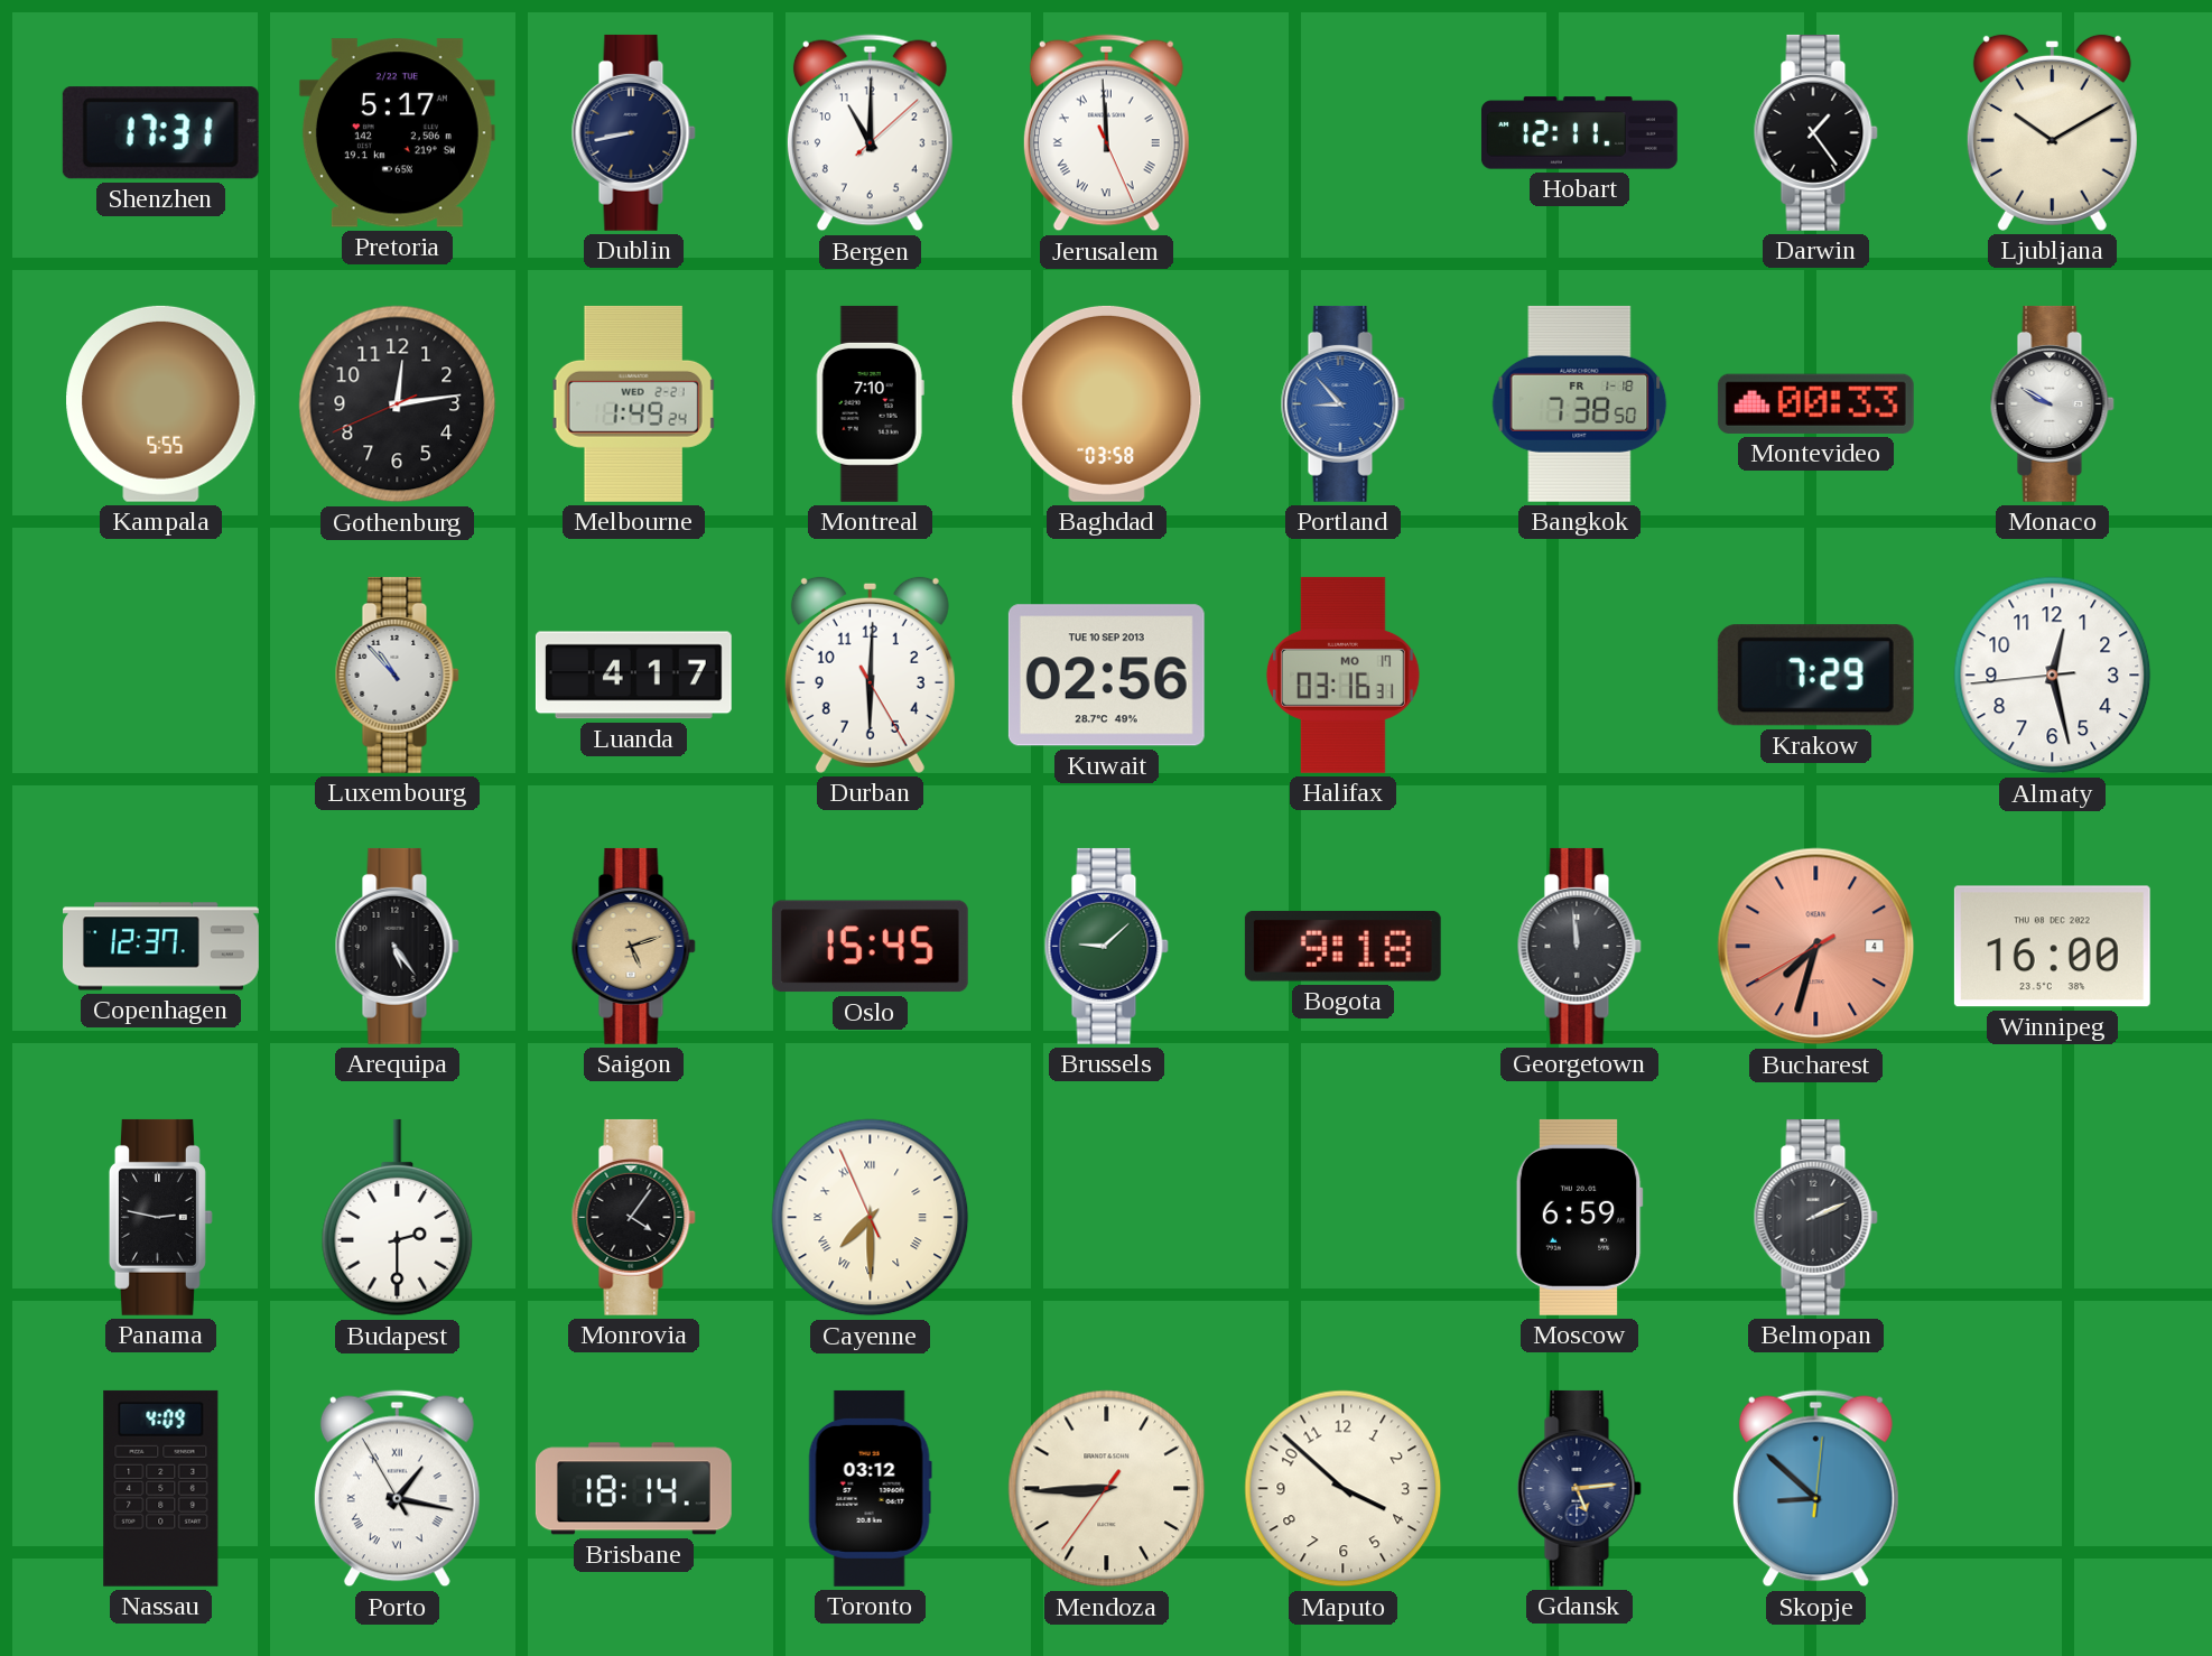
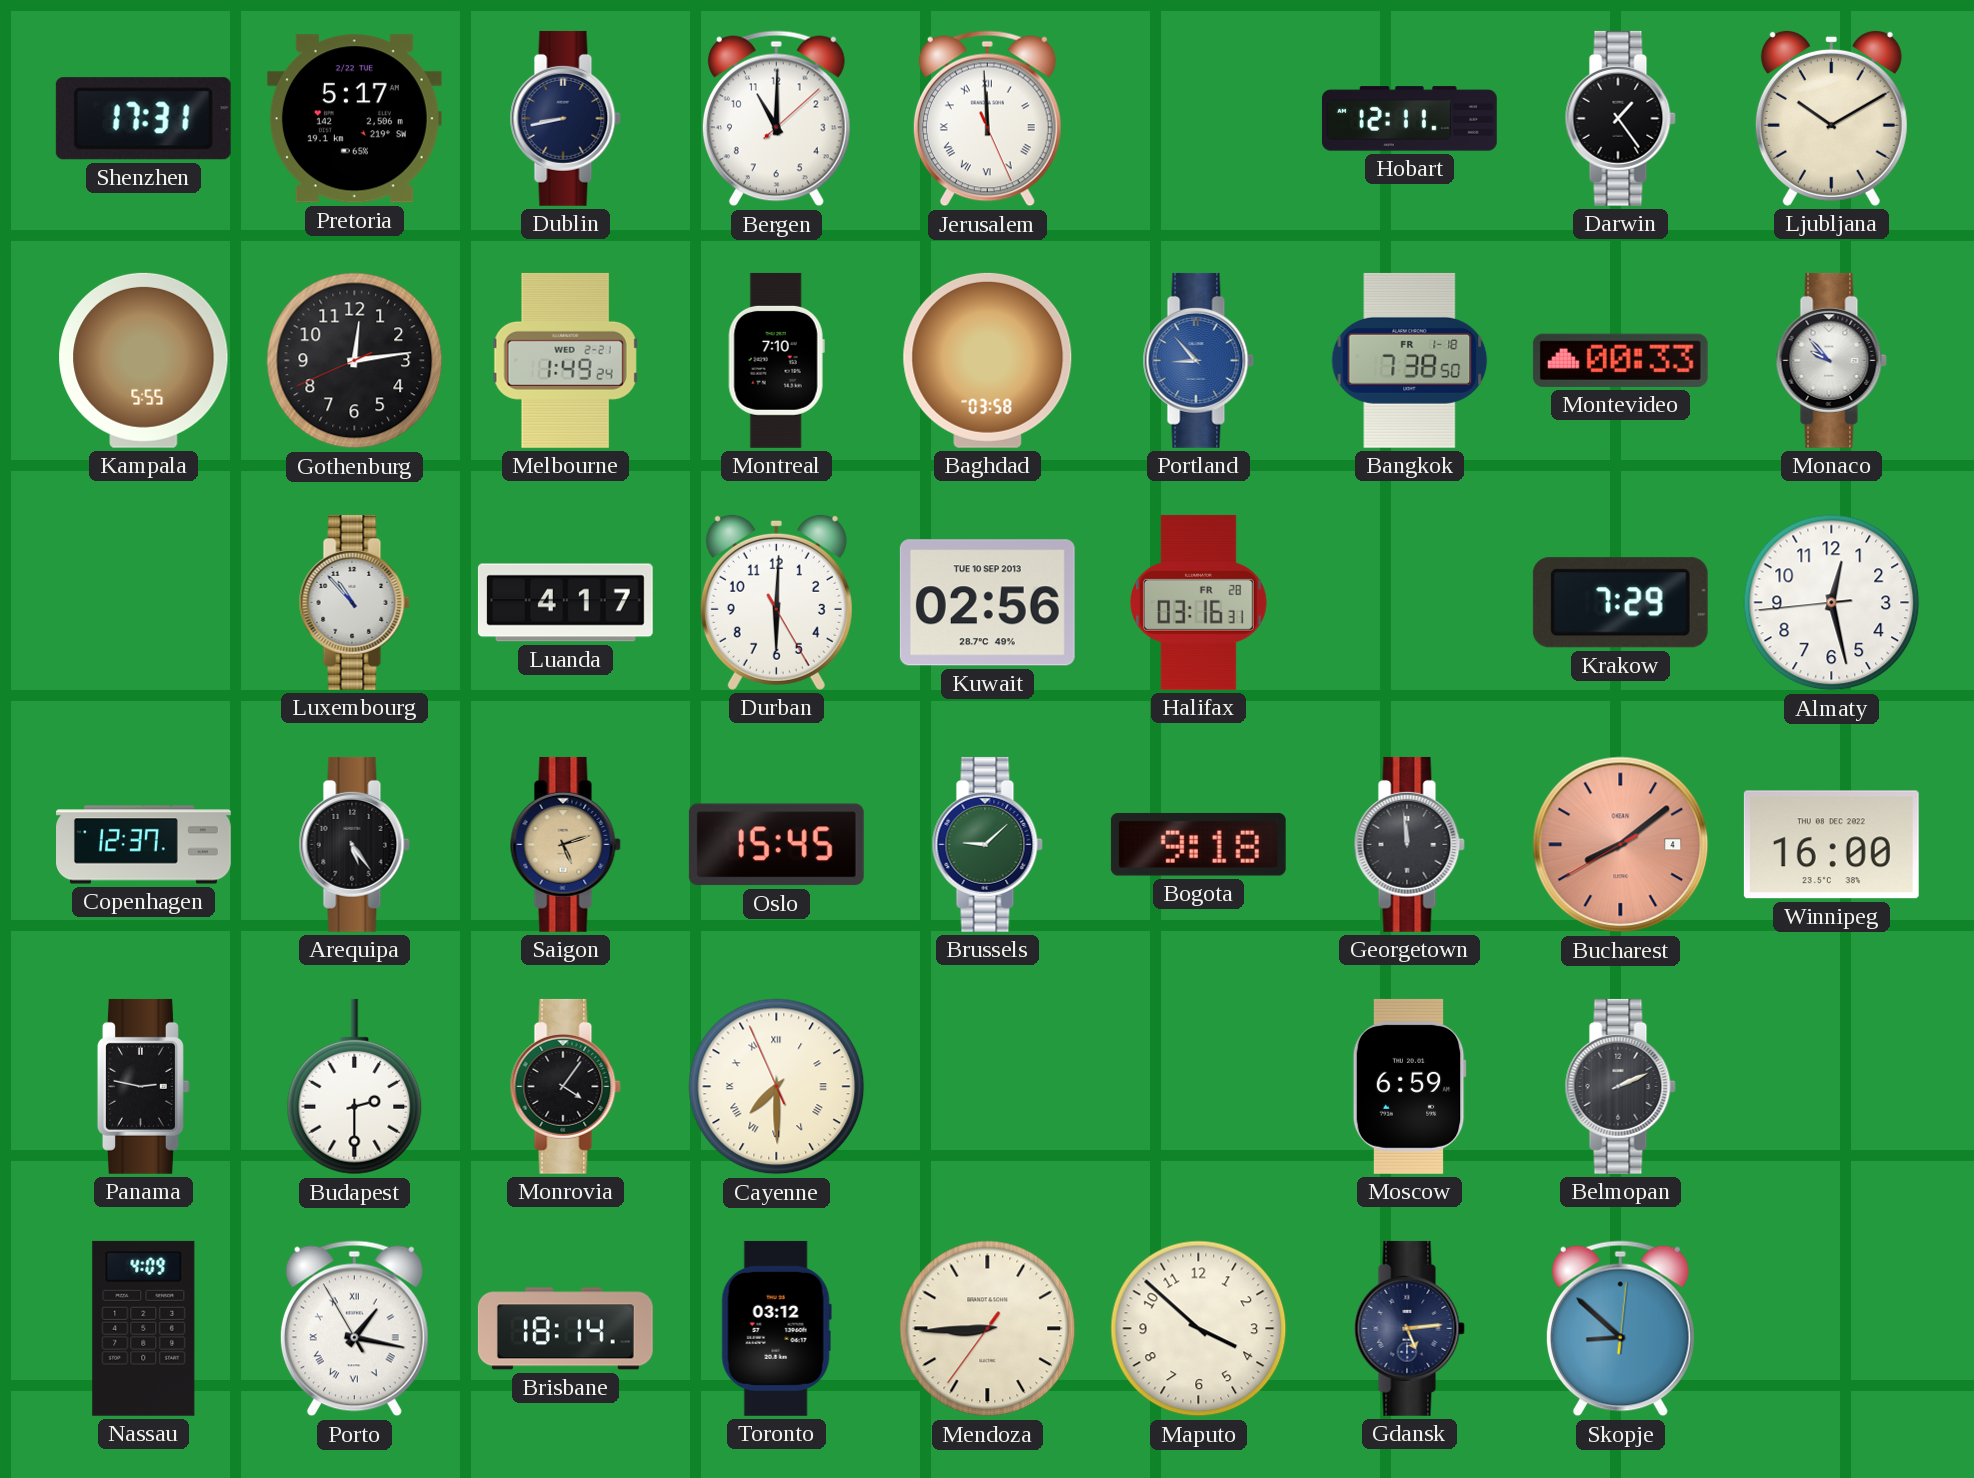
Monaco: 9:50 -> 9:53 (1831, 360)
Halifax date: MO 17 -> FR 28 (1198, 602)
Bucharest: 7:32 -> 8:08 (1621, 845)
